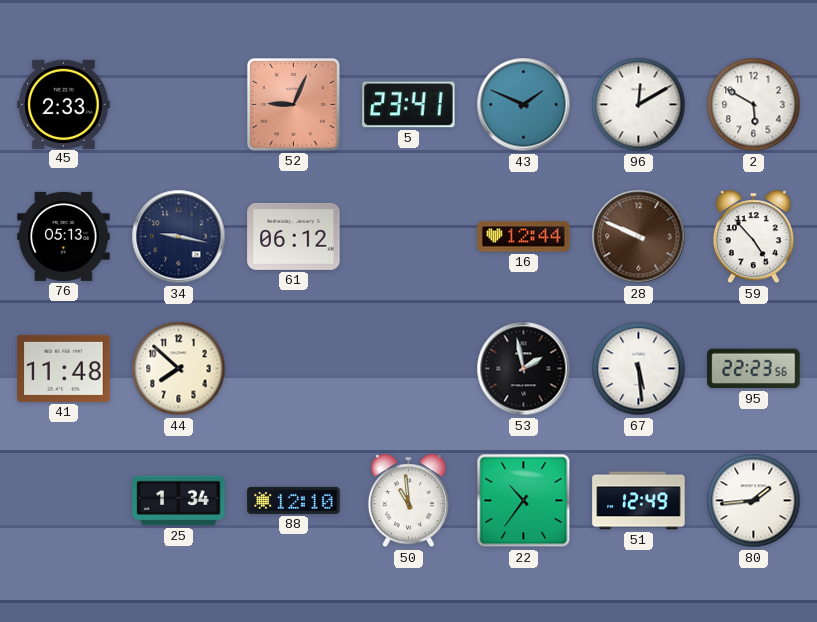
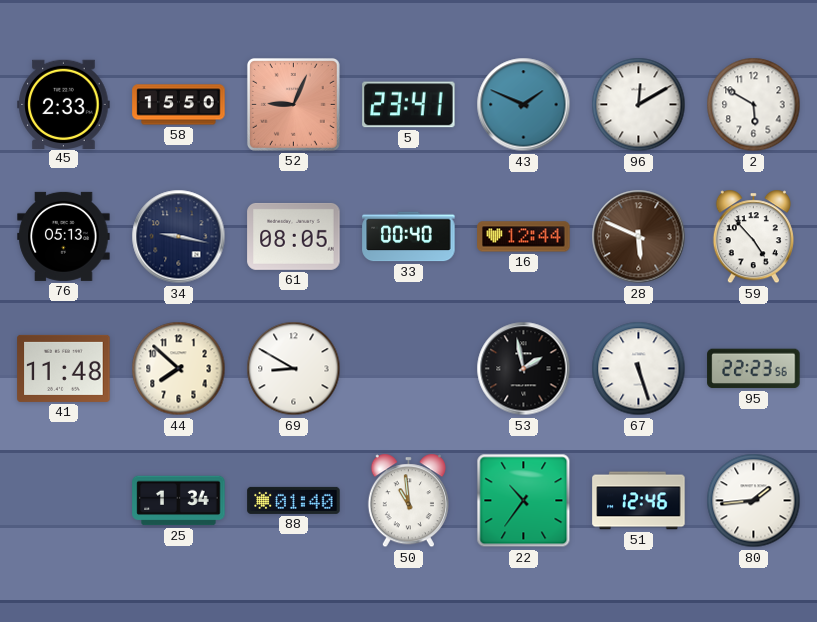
58: none -> 15:50 (179, 105)
61: 06:12 -> 08:05 (294, 236)
33: none -> 00:40 (409, 237)
28: 9:49 -> 5:49 (639, 237)
69: none -> 8:50 (294, 369)
67: 5:29 -> 5:27 (639, 369)
88: 12:10 -> 01:40 (294, 500)
51: 12:49 -> 12:46 (639, 501)
